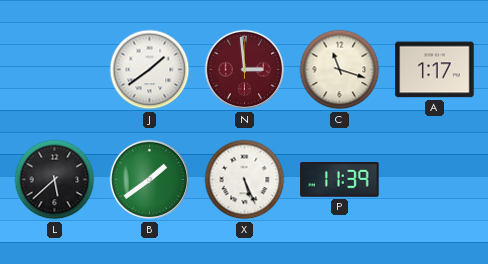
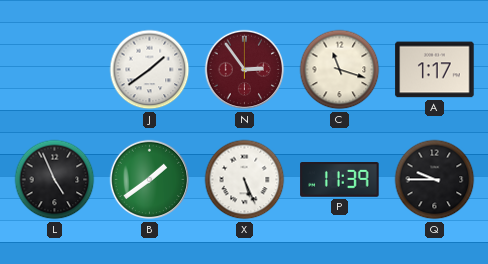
N: 2:59 -> 2:54 (245, 70)
L: 5:38 -> 4:56 (55, 180)
Q: none -> 9:45 (435, 180)
